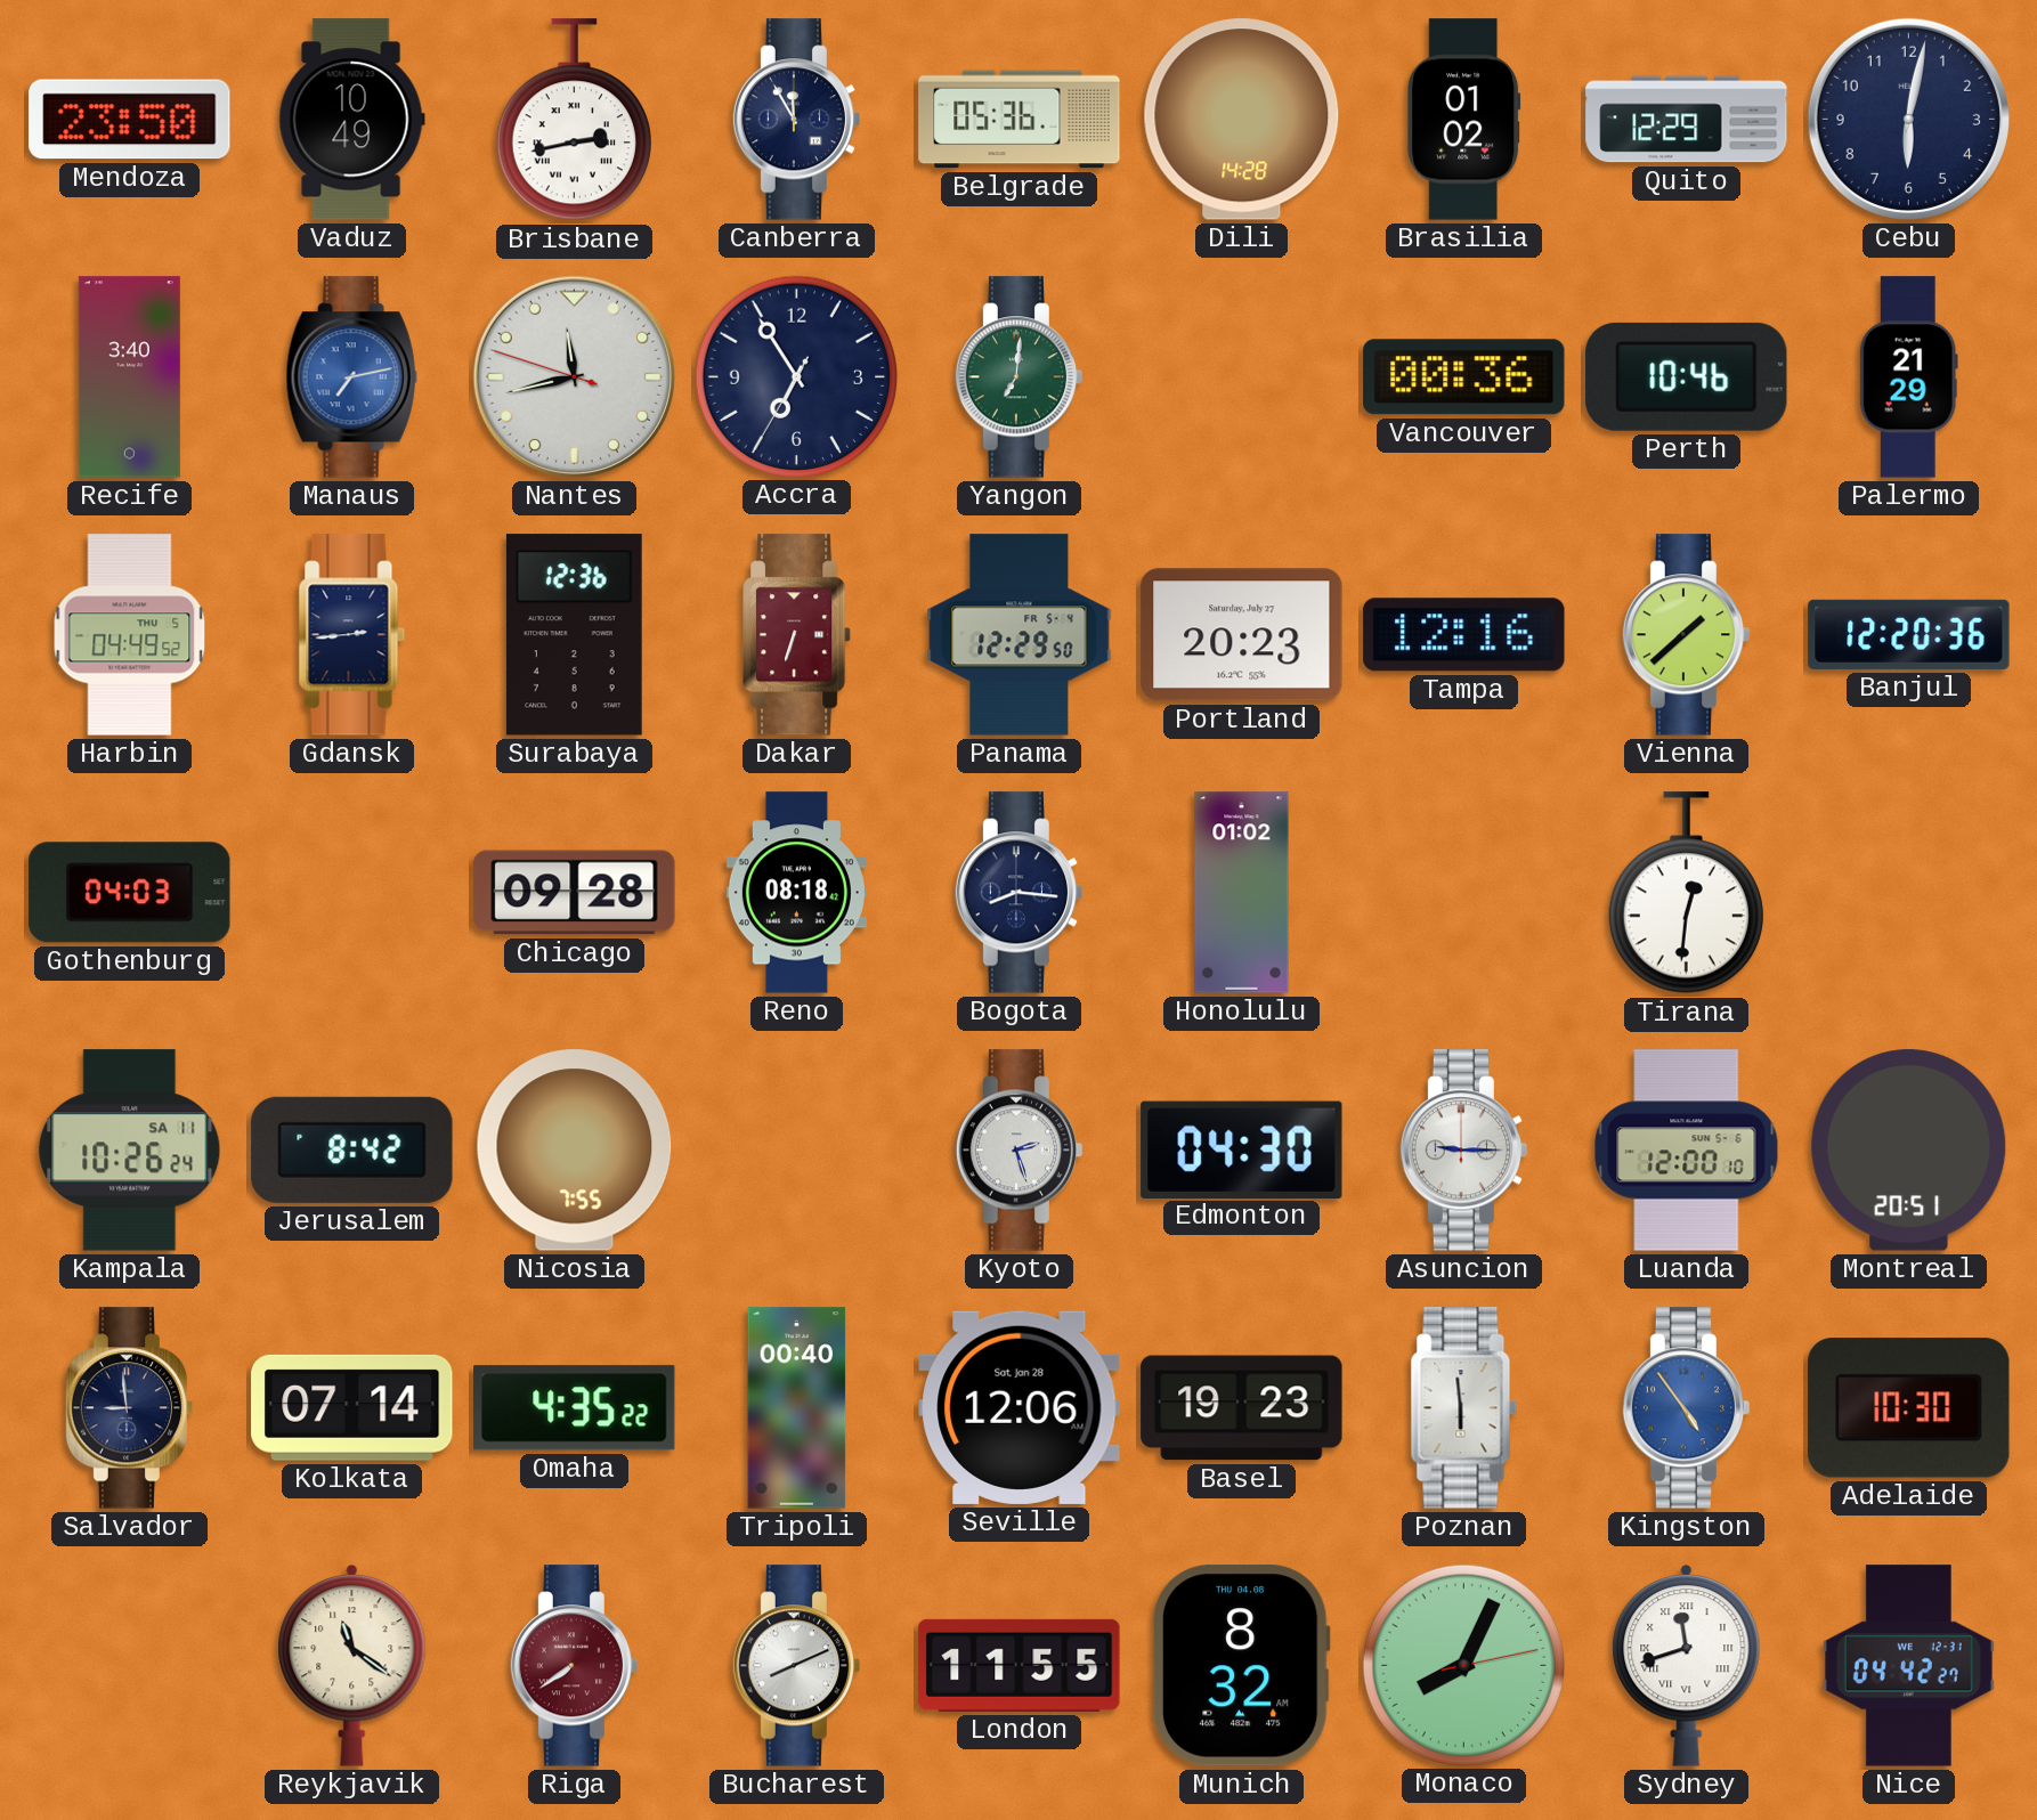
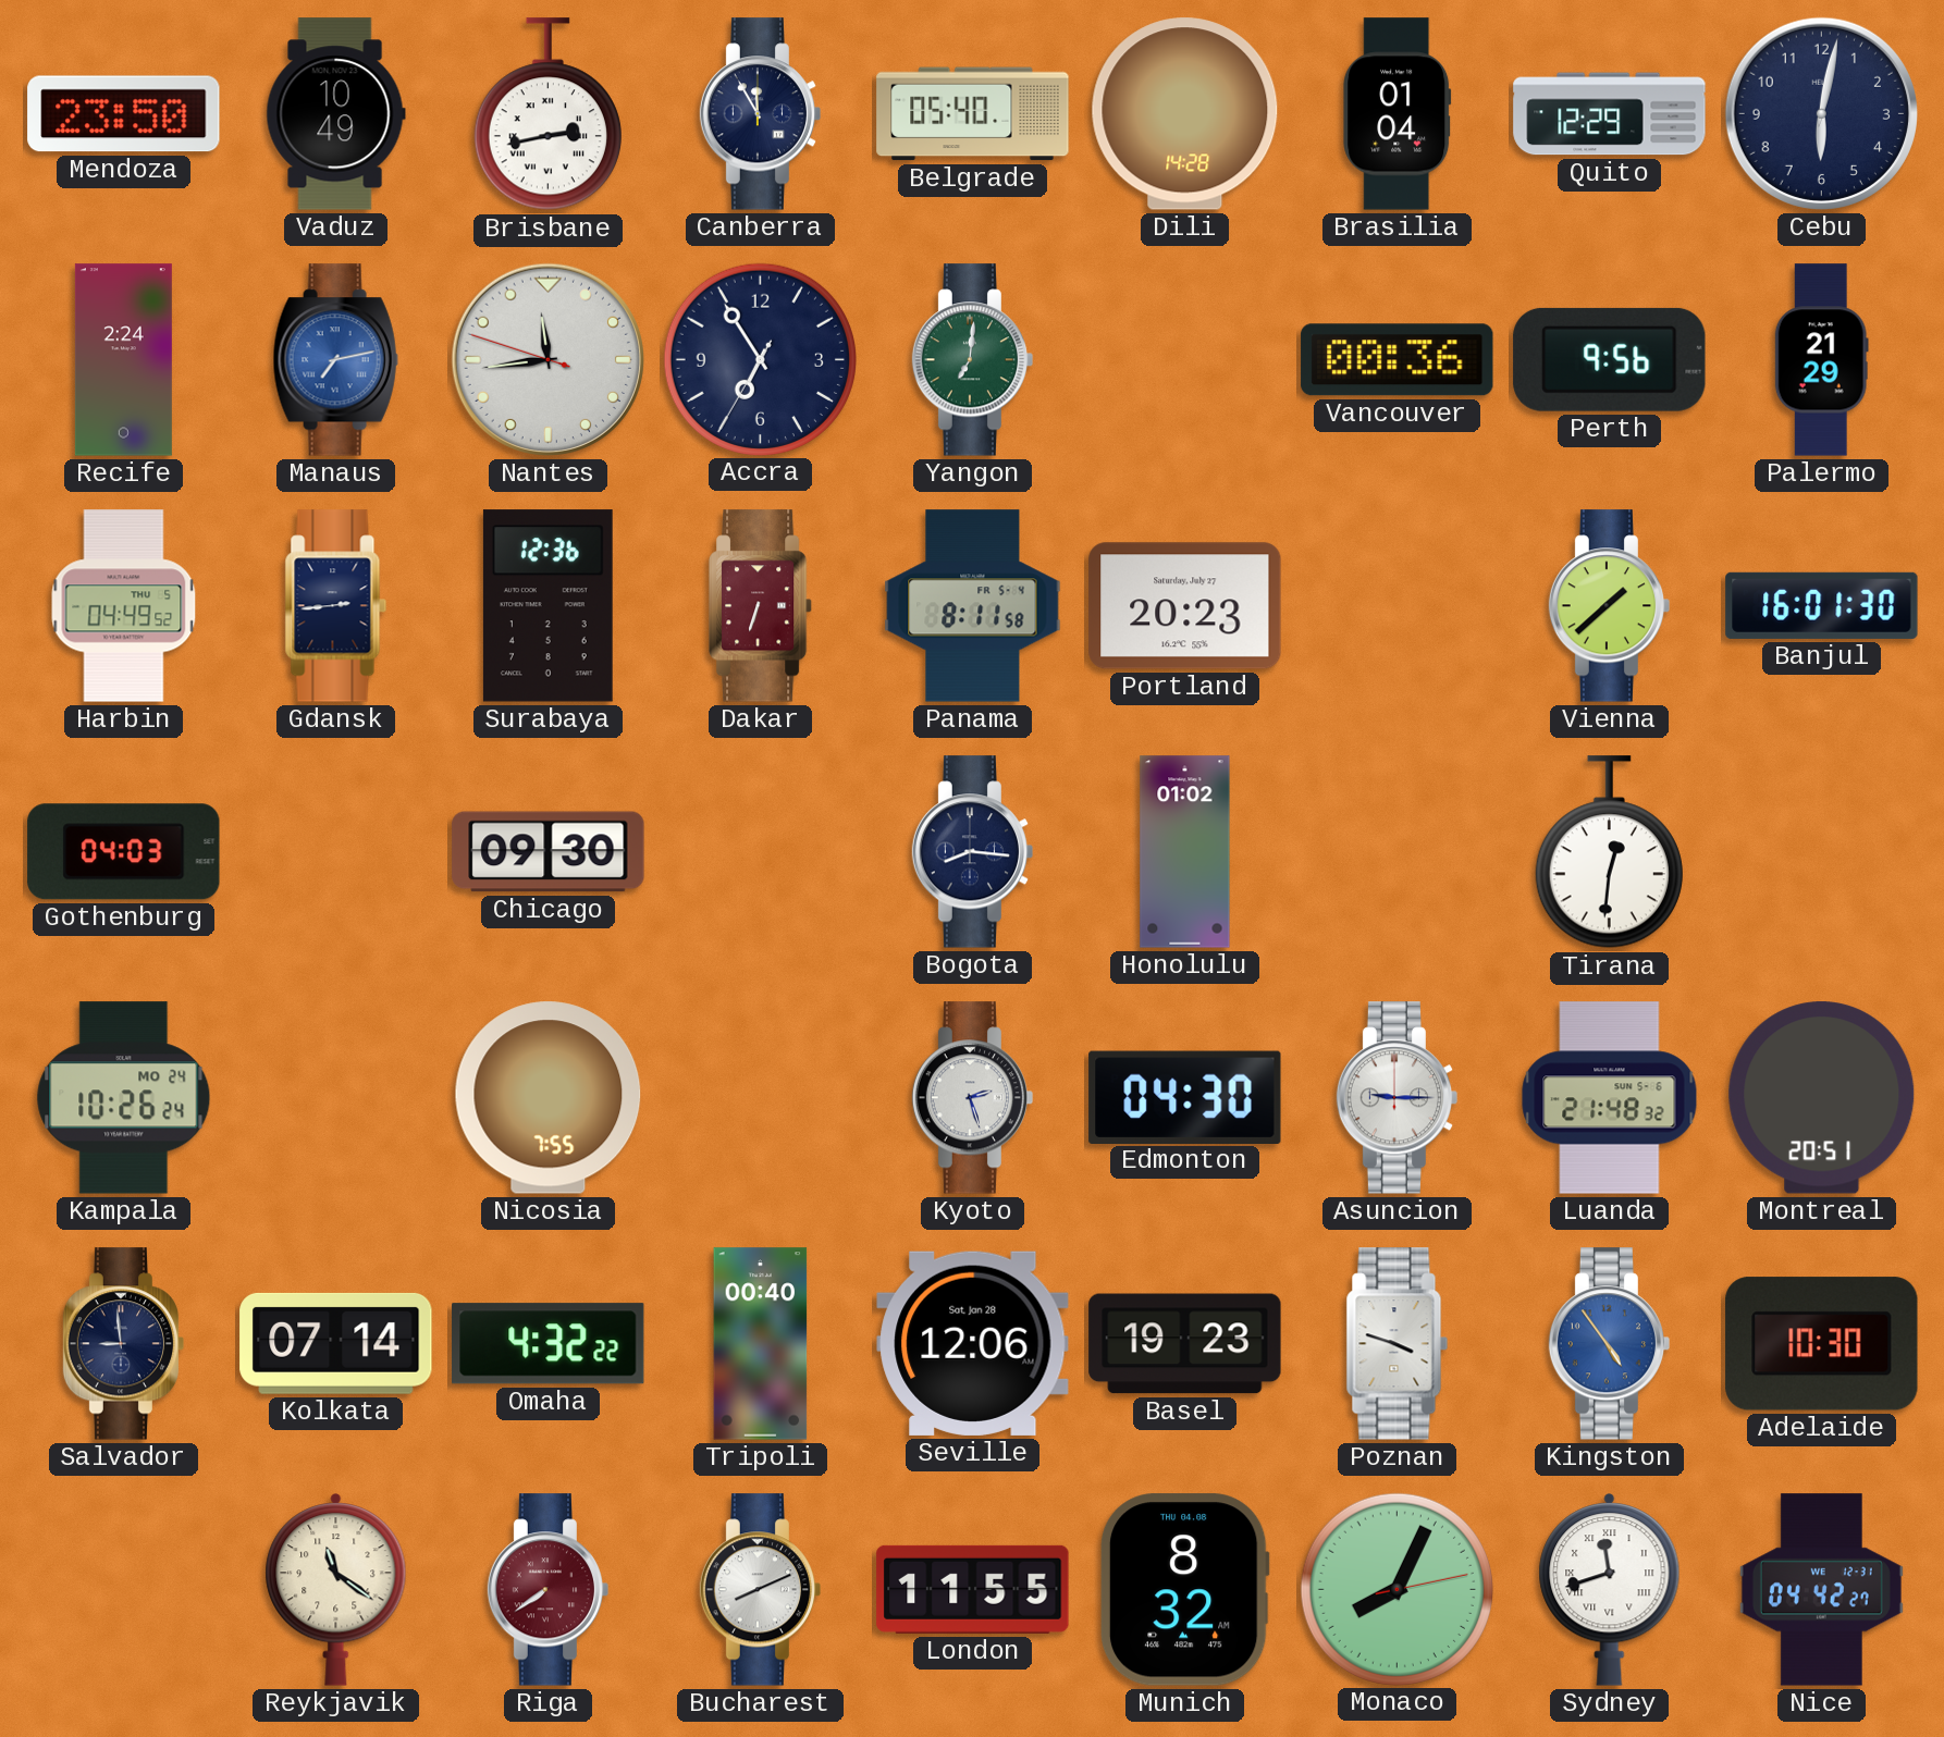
Belgrade: 05:36 -> 05:40 (973, 114)
Brasilia: 01:02 -> 01:04 (1398, 114)
Recife: 3:40 -> 2:24 (123, 360)
Nantes: 11:42 -> 11:43 (547, 359)
Perth: 10:46 -> 9:56 (1610, 359)
Panama: 12:29 -> 8:11 (973, 606)
Tampa: 12:16 -> none (1464, 635)
Banjul: 12:20 -> 16:01 (1822, 605)
Chicago: 09:28 -> 09:30 (549, 852)
Reno: 08:18 -> none (796, 893)
Kampala date: SA 11 -> MO 24 (124, 1098)
Jerusalem: 8:42 -> none (352, 1149)
Luanda: 12:00 -> 21:48 (1610, 1098)
Omaha: 4:35 -> 4:32 (549, 1344)
Poznan: 5:59 -> 3:48 (1398, 1344)
